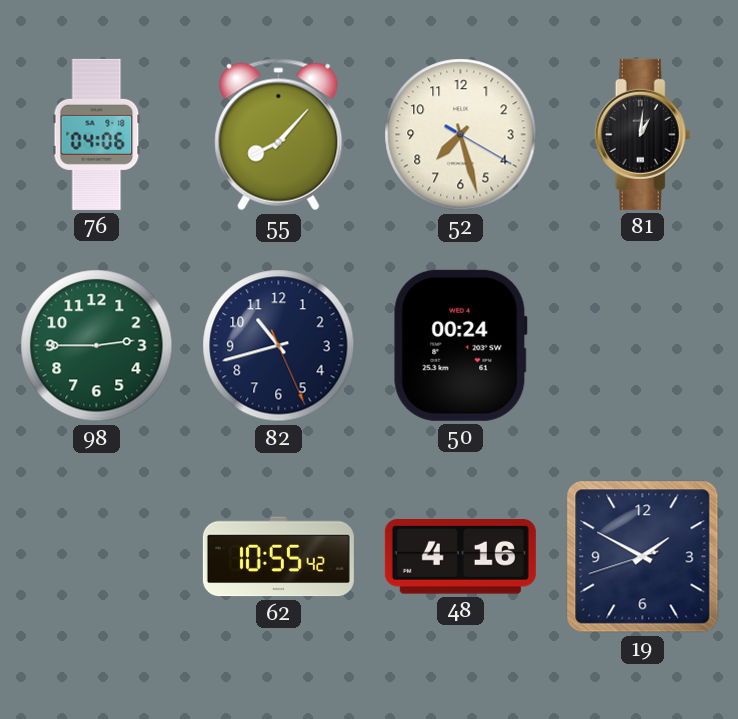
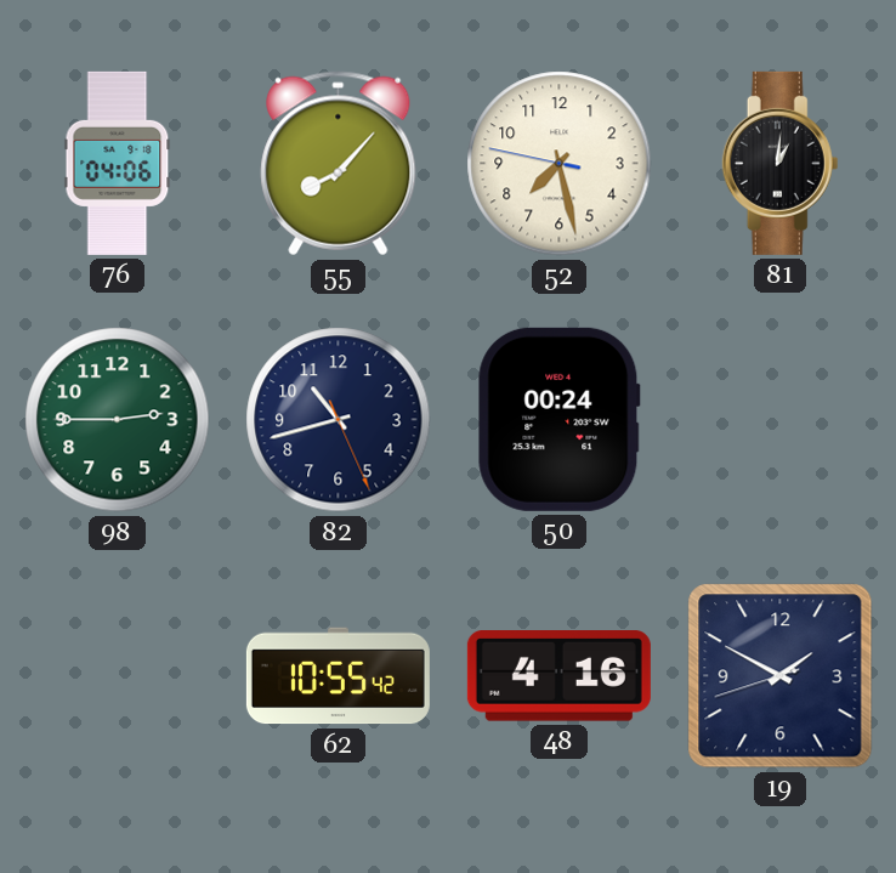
52: 7:27:20 -> 7:27:47 (560, 164)
